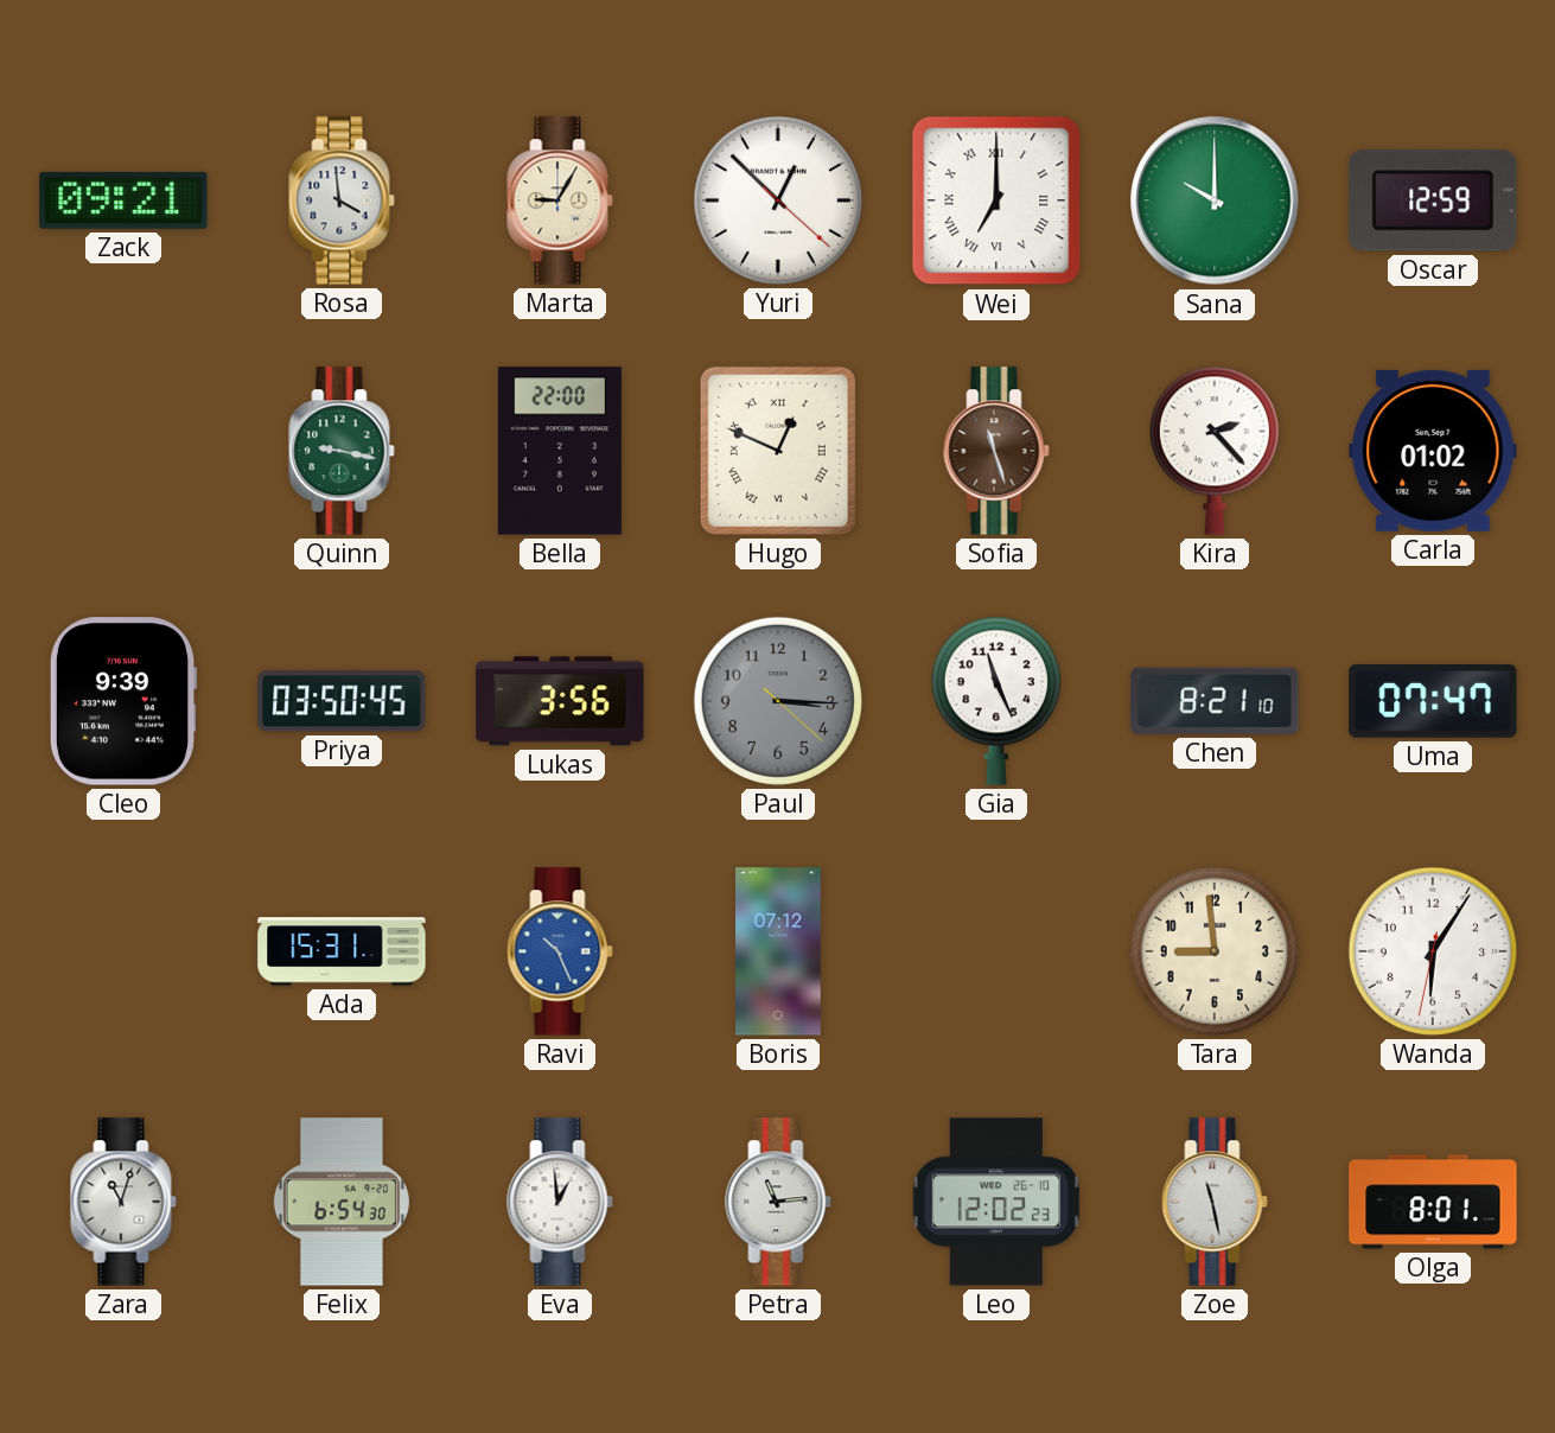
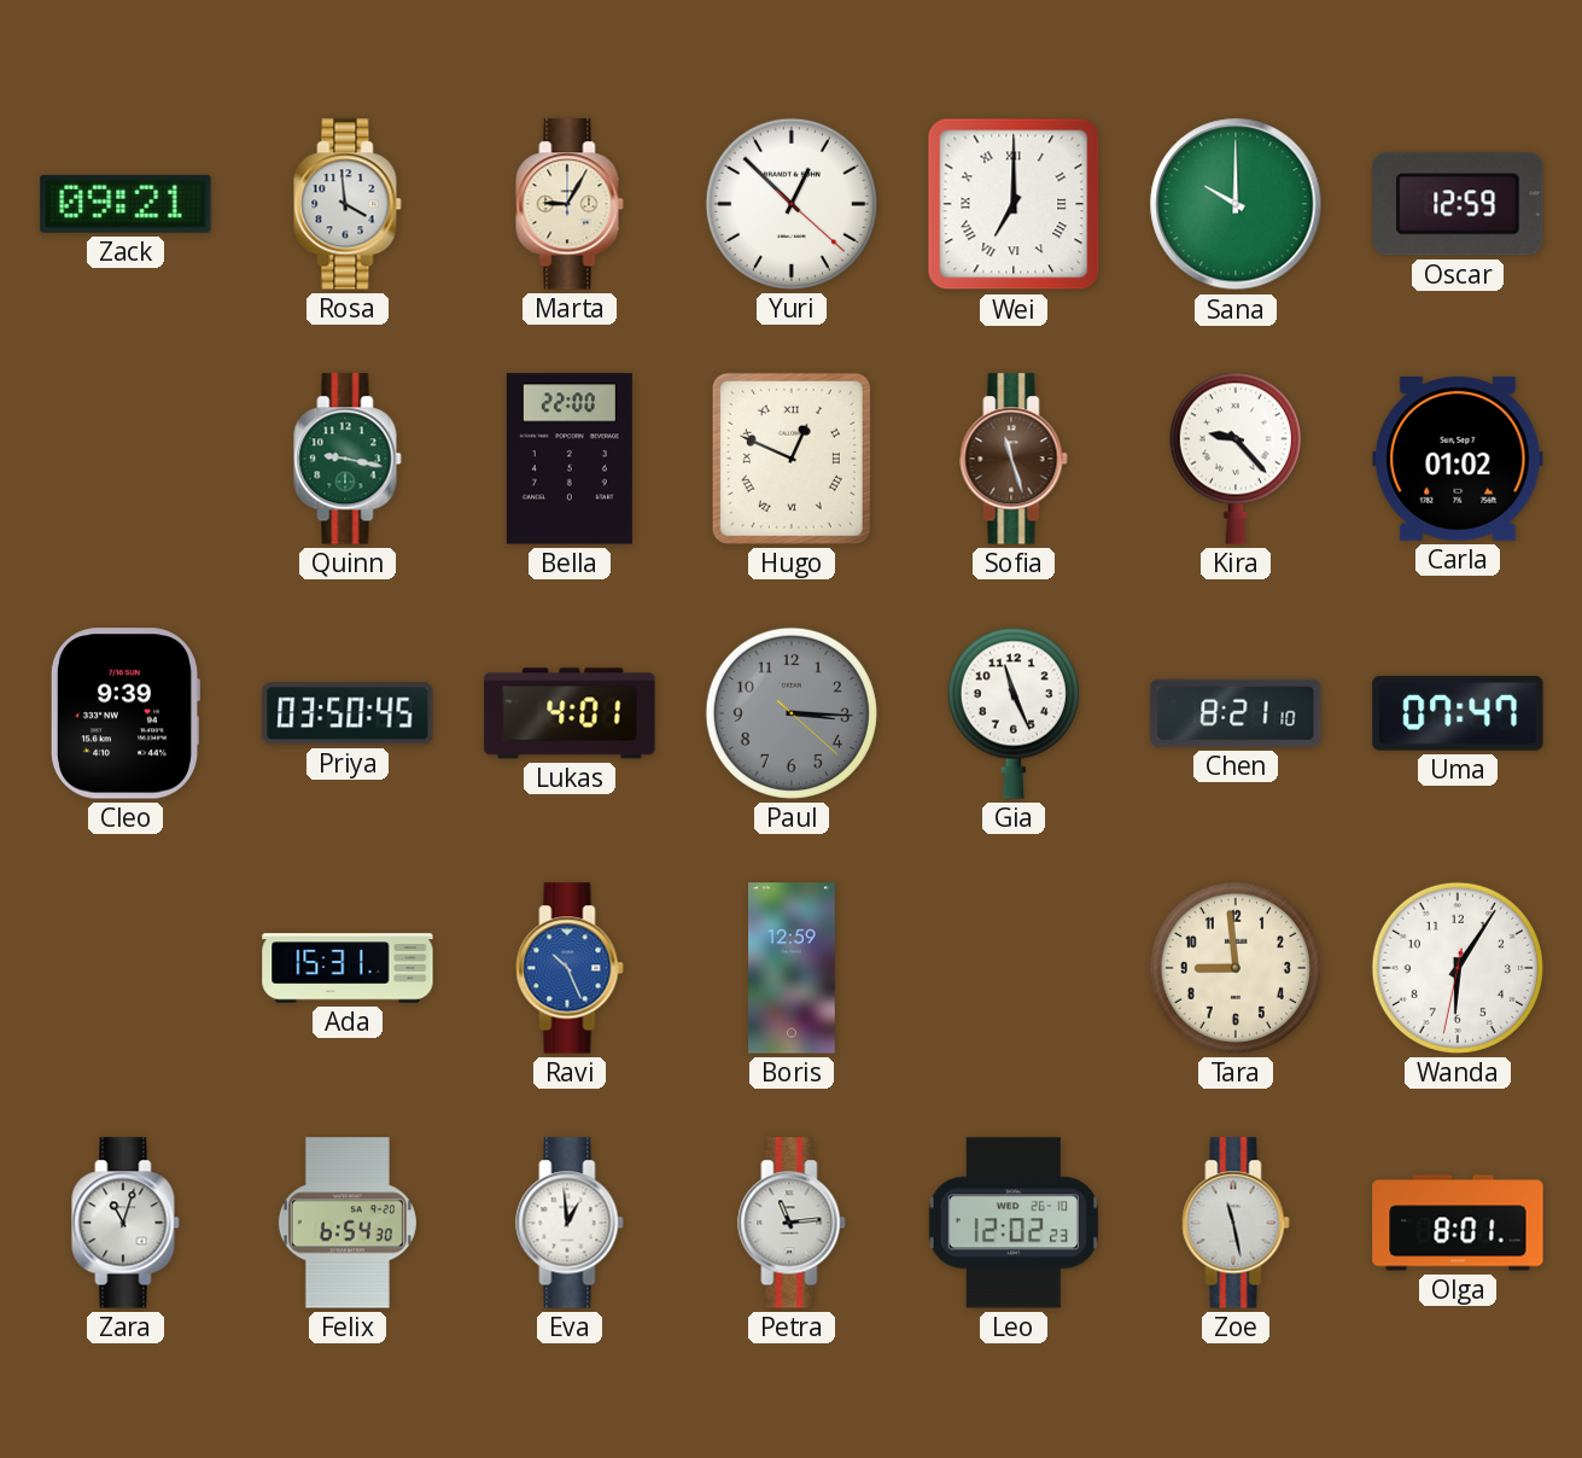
Kira: 2:23 -> 9:23 (1236, 459)
Lukas: 3:56 -> 4:01 (570, 713)
Boris: 07:12 -> 12:59 (793, 968)
